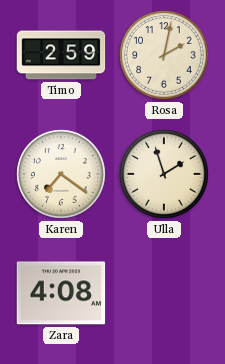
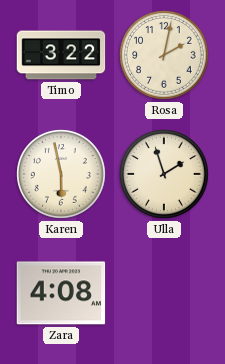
Timo: 2:59 -> 3:22 (61, 55)
Karen: 7:21 -> 5:58 (62, 175)
